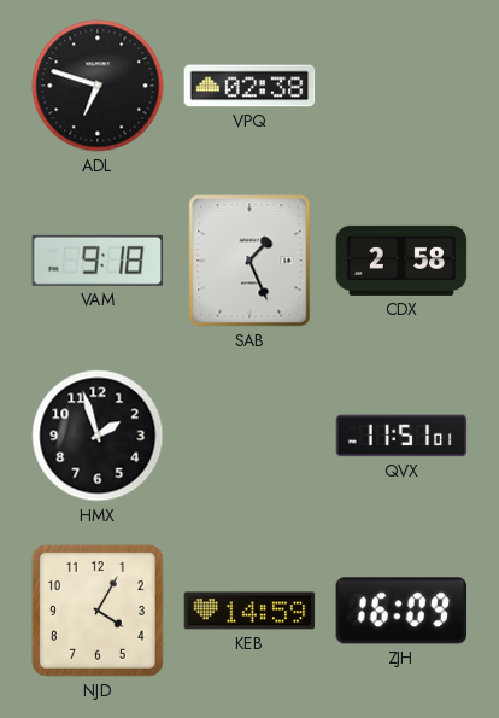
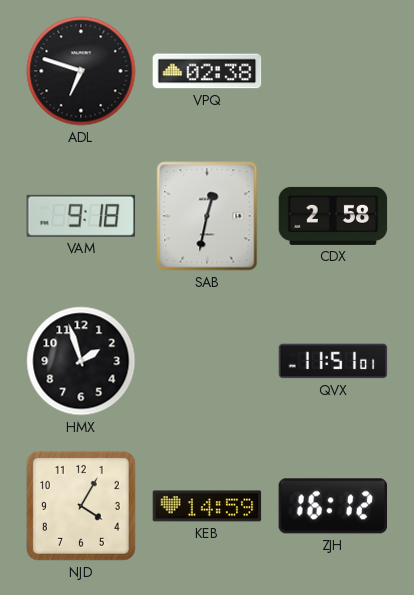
SAB: 1:26 -> 12:32 (207, 216)
ZJH: 16:09 -> 16:12 (333, 506)
